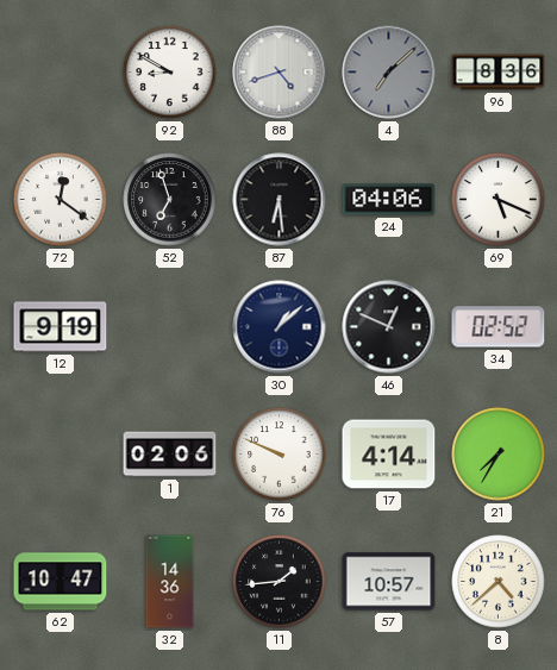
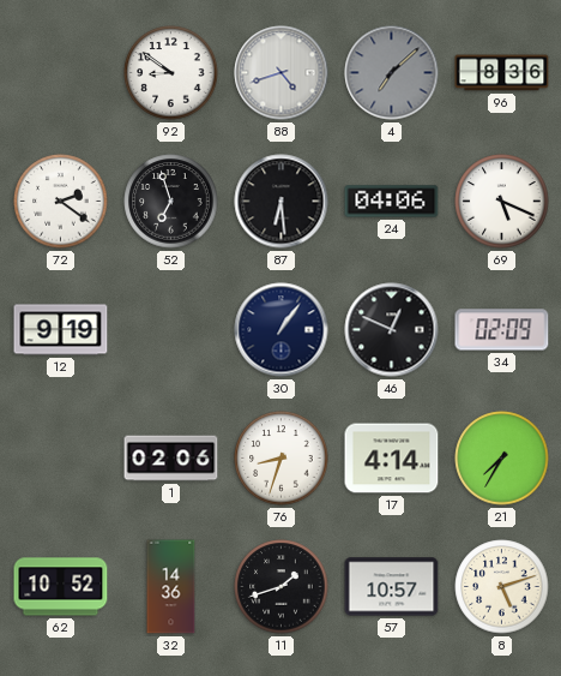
92: 8:50 -> 8:51 (171, 73)
72: 12:21 -> 2:21 (61, 202)
30: 1:08 -> 1:06 (282, 330)
34: 02:52 -> 02:09 (502, 330)
76: 9:49 -> 8:33 (282, 459)
62: 10:47 -> 10:52 (61, 587)
11: 1:44 -> 1:42 (282, 587)
8: 4:38 -> 5:12 (502, 587)
